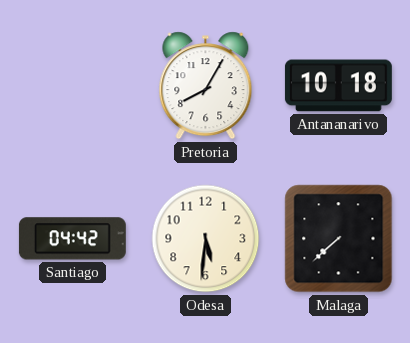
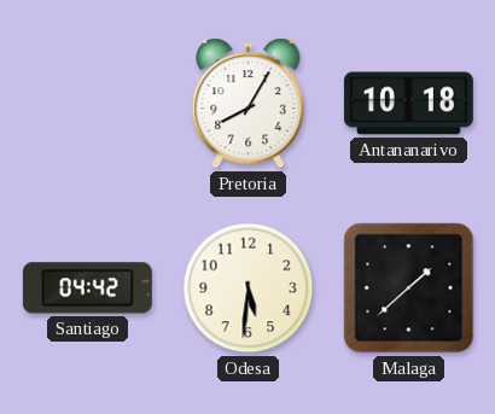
Malaga: 7:38 -> 1:38 (409, 288)
